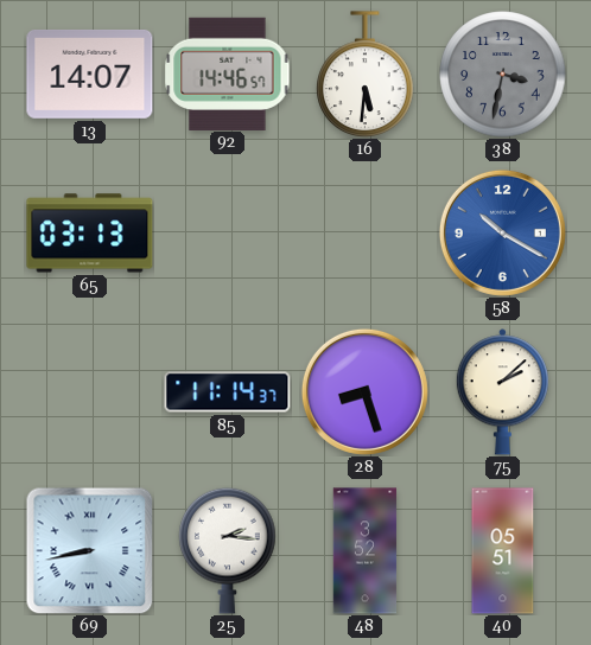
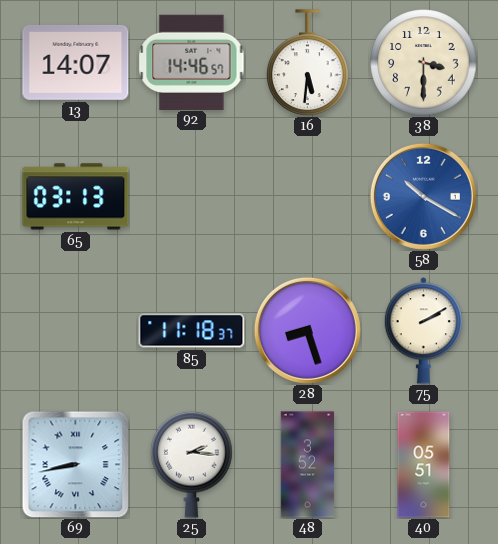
38: 3:32 -> 3:30 (424, 63)
38 dial: grey -> cream (424, 63)
85: 11:14 -> 11:18 (192, 331)
75: 2:08 -> 2:10 (423, 331)
